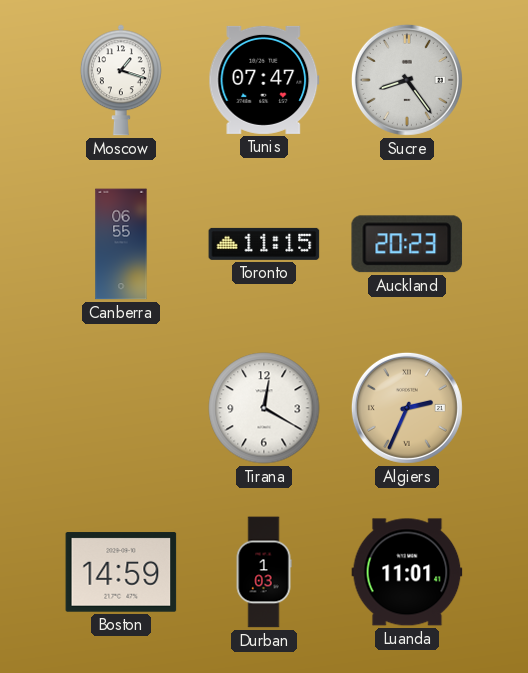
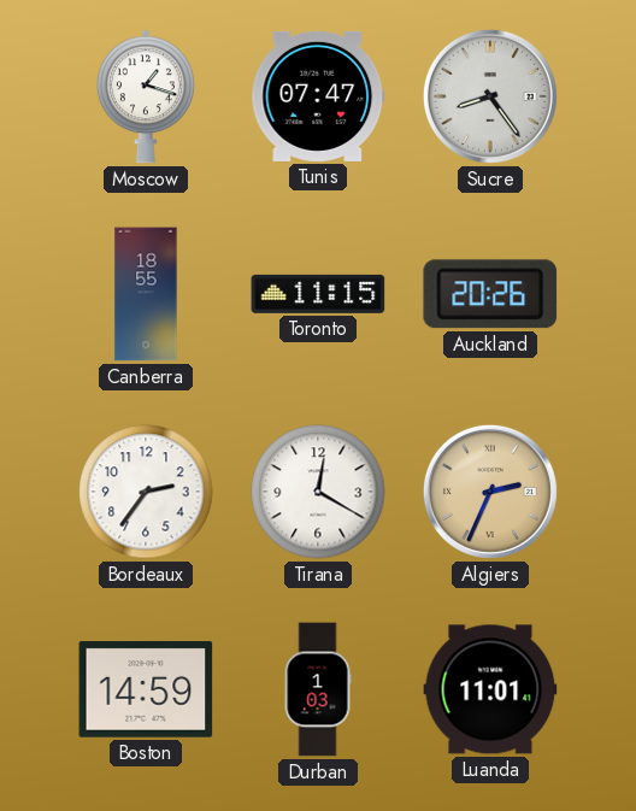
Canberra: 06:55 -> 18:55 (146, 294)
Auckland: 20:23 -> 20:26 (490, 294)
Bordeaux: none -> 2:36 (146, 492)
